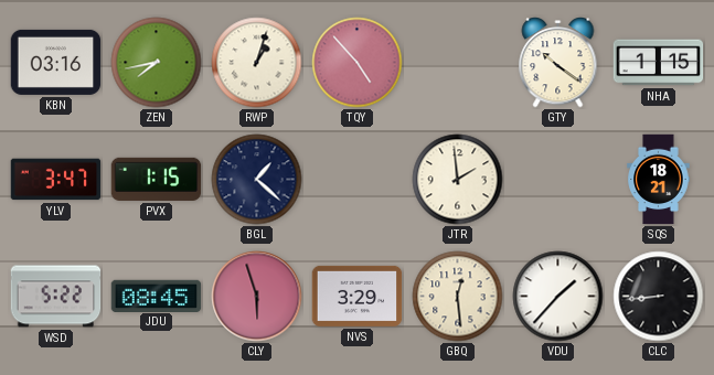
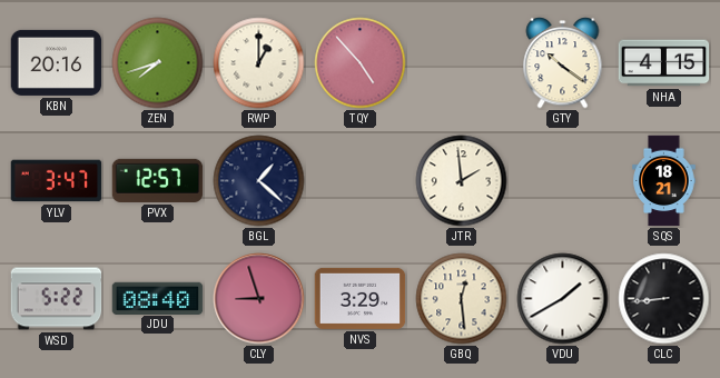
KBN: 03:16 -> 20:16 (57, 62)
ZEN: 7:43 -> 7:42 (158, 63)
RWP: 1:03 -> 1:00 (259, 63)
NHA: 1:15 -> 4:15 (664, 63)
PVX: 1:15 -> 12:57 (158, 180)
JDU: 08:45 -> 08:40 (158, 298)
CLY: 5:57 -> 8:57 (259, 299)
VDU: 1:37 -> 1:40 (563, 299)
